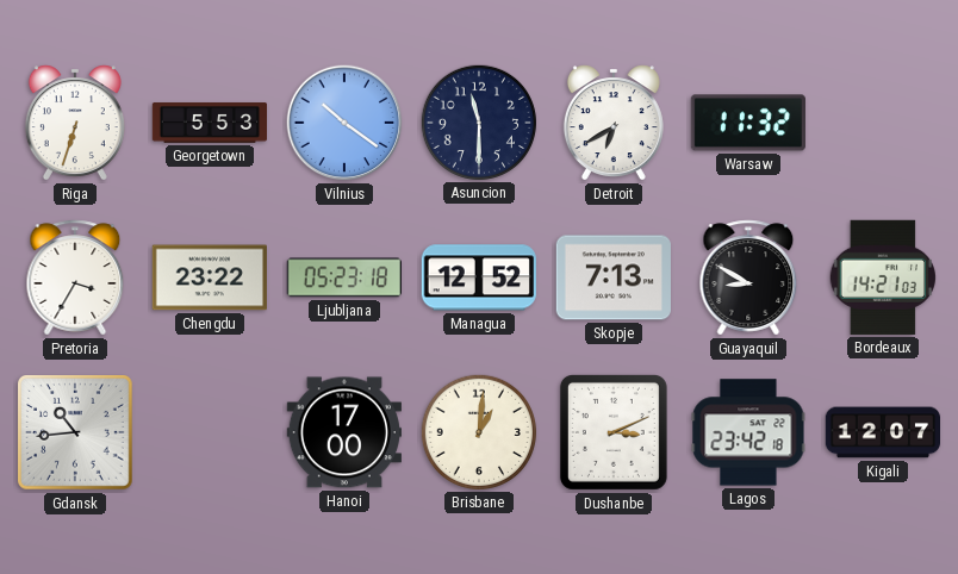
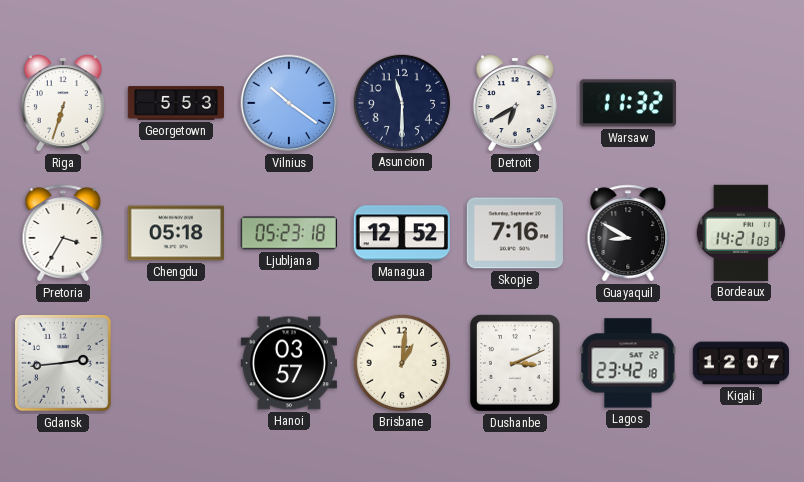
Chengdu: 23:22 -> 05:18 (176, 233)
Skopje: 7:13 -> 7:16 (514, 233)
Gdansk: 10:44 -> 2:44 (64, 364)
Hanoi: 17:00 -> 03:57 (288, 363)
